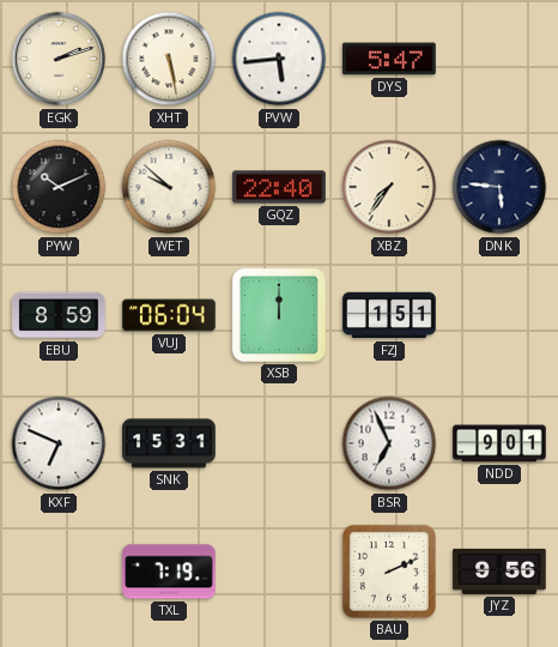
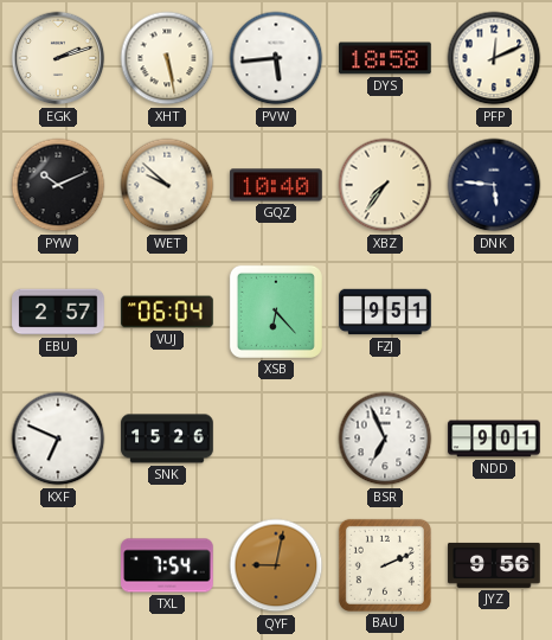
DYS: 5:47 -> 18:58 (385, 58)
PFP: none -> 12:11 (494, 58)
GQZ: 22:40 -> 10:40 (276, 185)
EBU: 8:59 -> 2:57 (58, 312)
XSB: 12:00 -> 6:23 (276, 312)
FZJ: 1:51 -> 9:51 (385, 312)
SNK: 15:31 -> 15:26 (167, 439)
TXL: 7:19 -> 7:54 (167, 565)
QYF: none -> 9:02 (276, 565)
